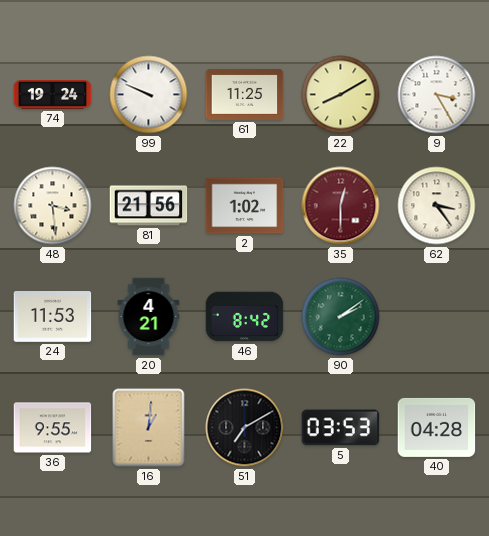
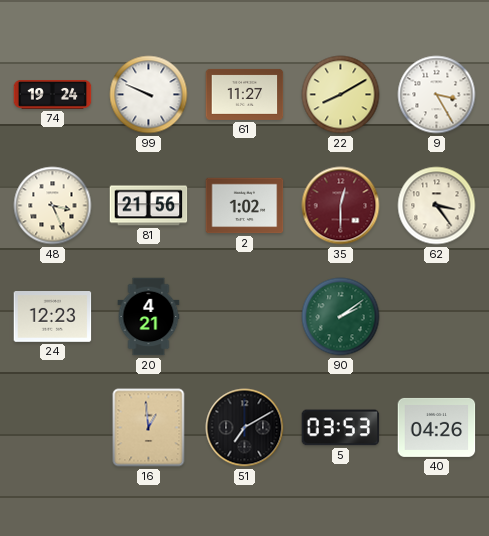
61: 11:25 -> 11:27 (245, 94)
48: 3:29 -> 3:26 (53, 206)
24: 11:53 -> 12:23 (53, 317)
46: 8:42 -> none (245, 317)
36: 9:55 -> none (53, 428)
16: 1:01 -> 12:59 (149, 428)
40: 04:28 -> 04:26 (437, 427)
